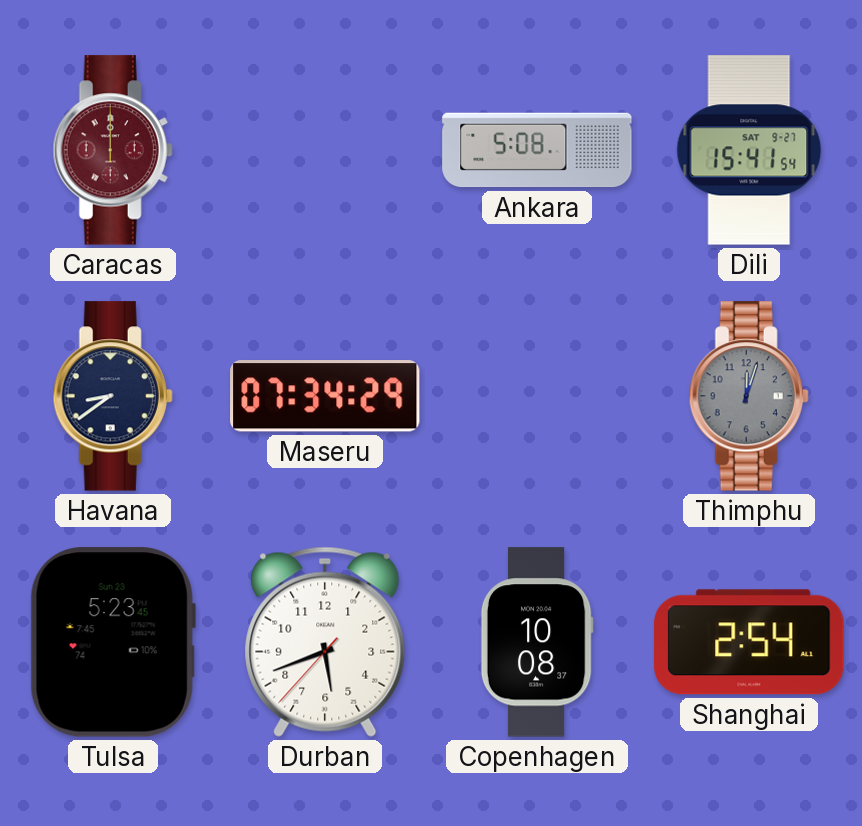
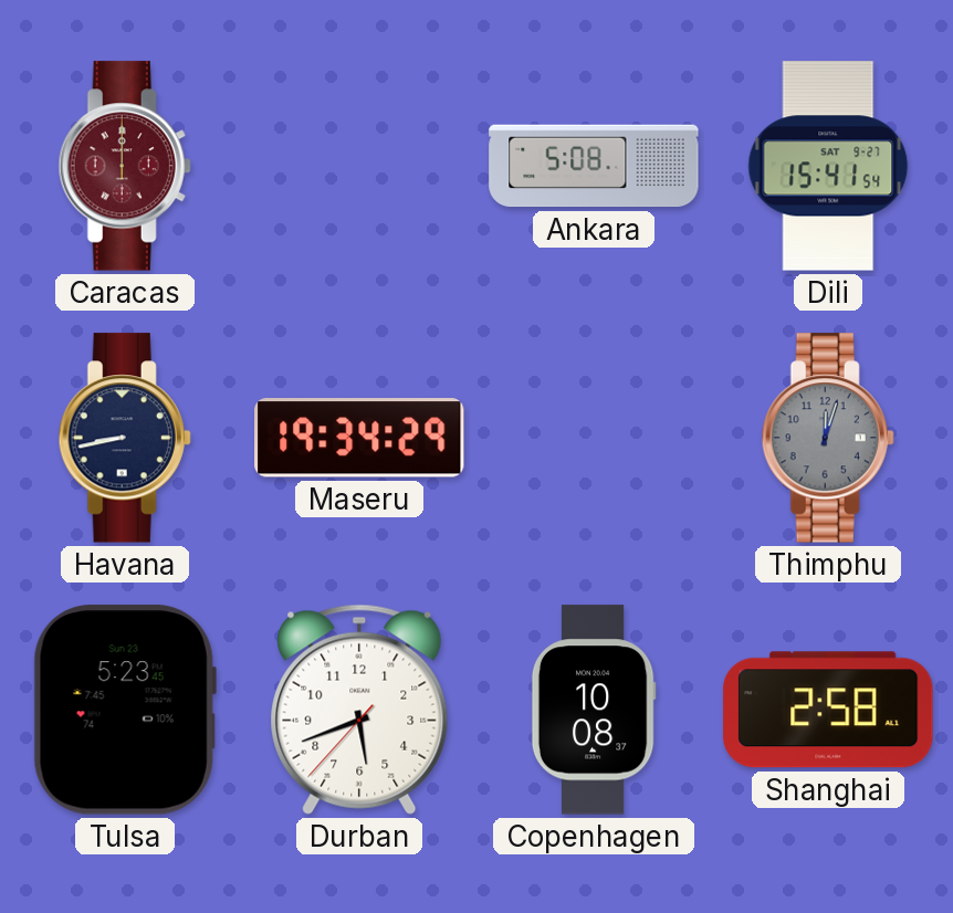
Havana: 8:39 -> 8:43 (125, 438)
Maseru: 07:34 -> 19:34 (359, 438)
Shanghai: 2:54 -> 2:58 (828, 710)
